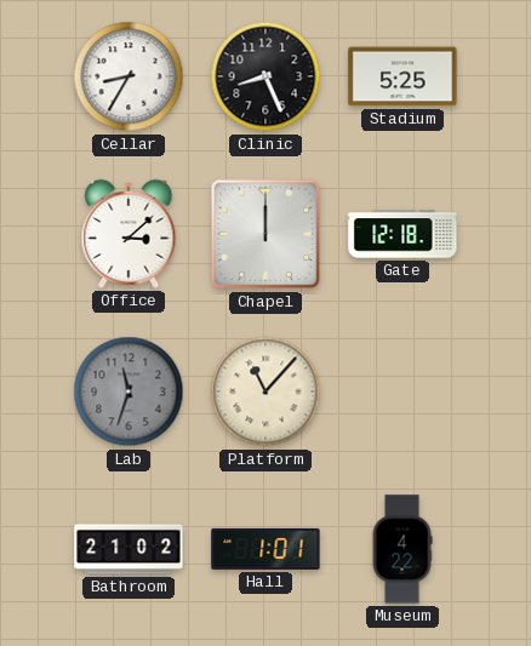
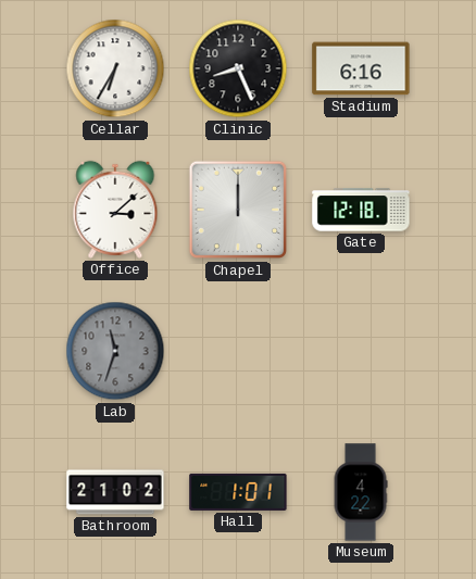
Cellar: 8:35 -> 6:35 (115, 68)
Stadium: 5:25 -> 6:16 (361, 68)
Platform: 11:07 -> none (265, 391)
